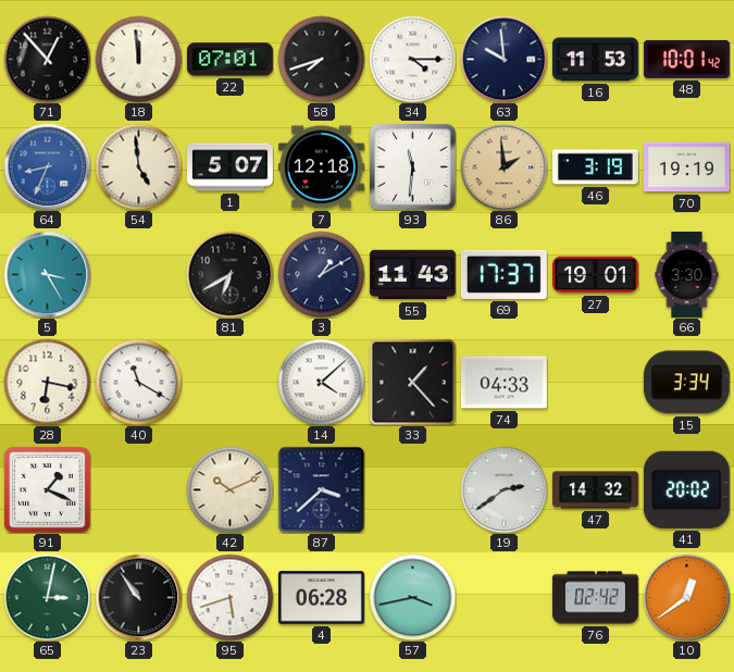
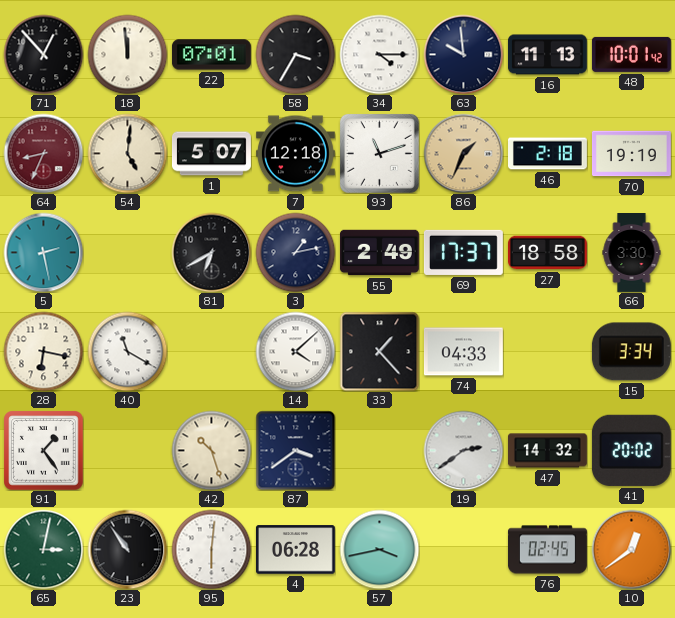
58: 7:42 -> 3:35 (295, 54)
16: 11:53 -> 11:13 (547, 55)
64 dial: blue -> burgundy (43, 153)
54: 4:59 -> 5:01 (127, 153)
93: 11:31 -> 11:12 (379, 153)
86: 1:59 -> 1:34 (463, 153)
46: 3:19 -> 2:18 (548, 154)
5: 3:25 -> 2:28 (43, 252)
3: 1:10 -> 1:13 (295, 252)
55: 11:43 -> 2:49 (379, 253)
27: 19:01 -> 18:58 (547, 253)
91: 1:19 -> 1:24 (43, 450)
42: 10:11 -> 10:27 (211, 450)
87: 3:38 -> 3:39 (295, 450)
95: 5:42 -> 6:01 (211, 549)
76: 02:42 -> 02:45 (547, 550)
